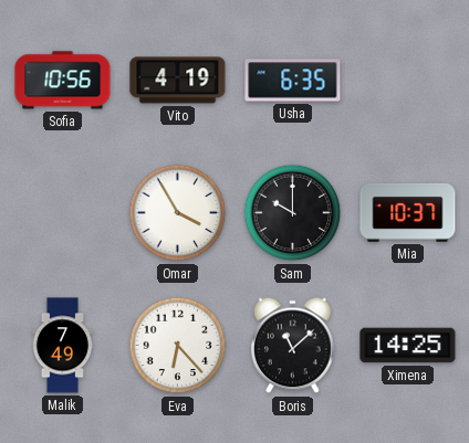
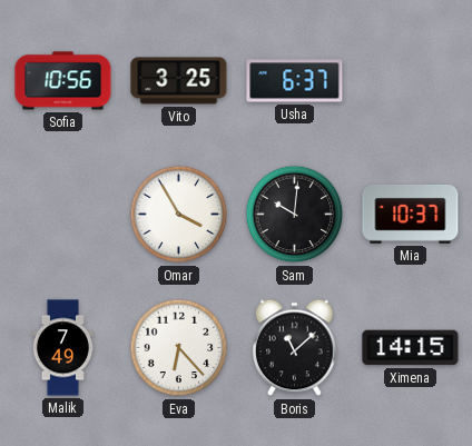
Vito: 4:19 -> 3:25 (179, 81)
Usha: 6:35 -> 6:37 (295, 81)
Sam: 10:00 -> 10:01 (295, 215)
Ximena: 14:25 -> 14:15 (411, 348)
